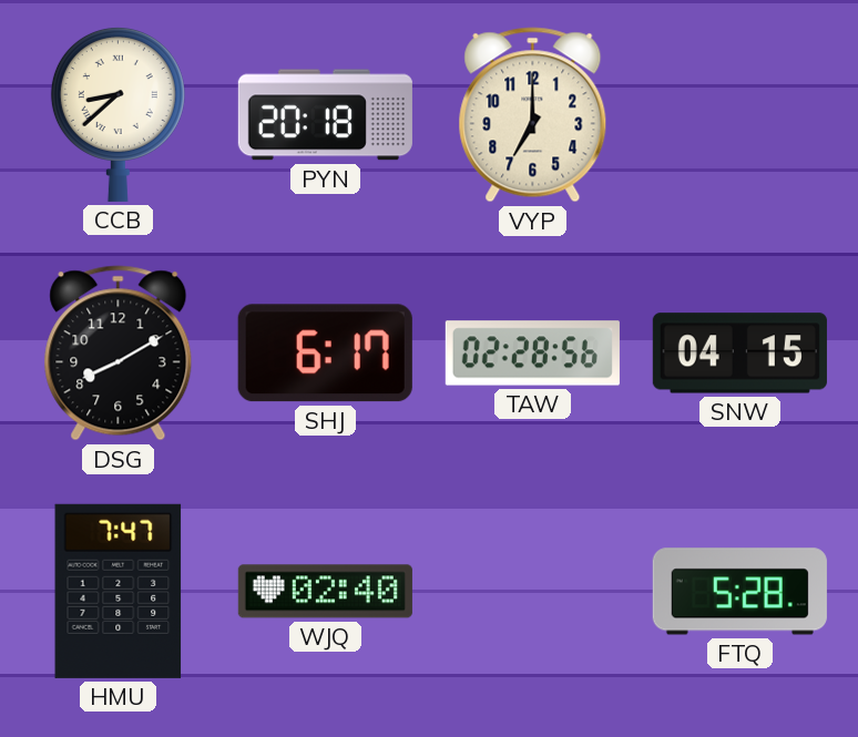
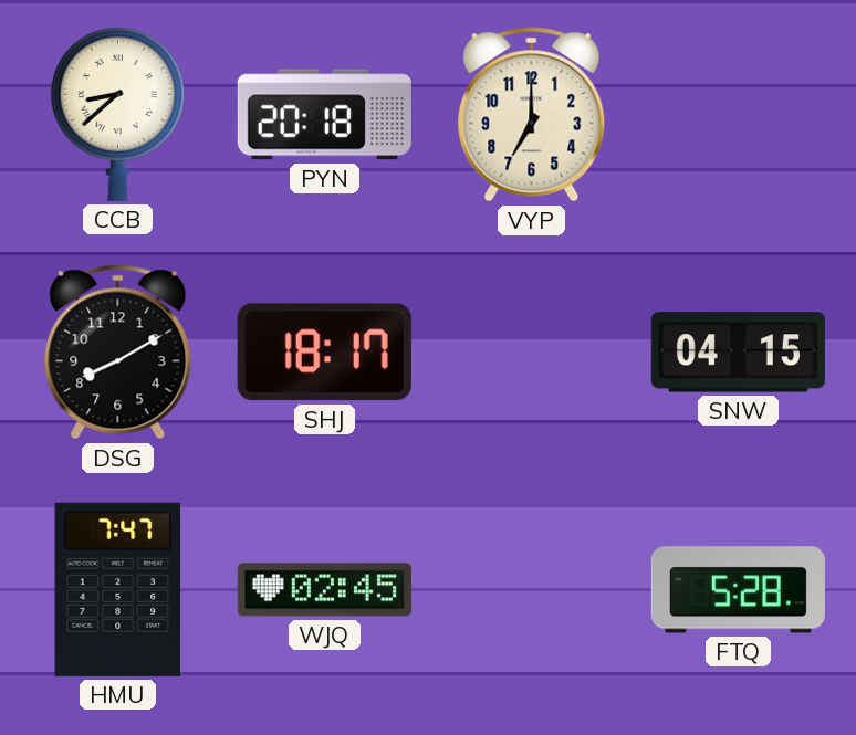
SHJ: 6:17 -> 18:17 (324, 353)
TAW: 02:28 -> none (532, 354)
WJQ: 02:40 -> 02:45 (324, 590)
